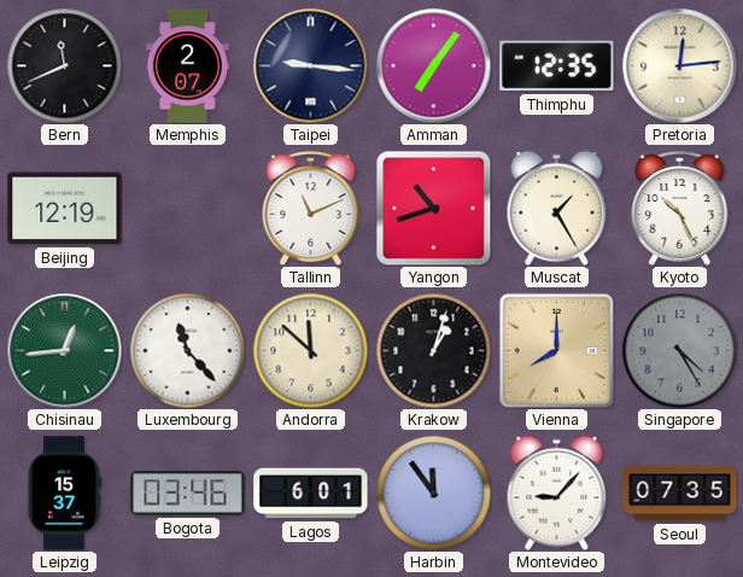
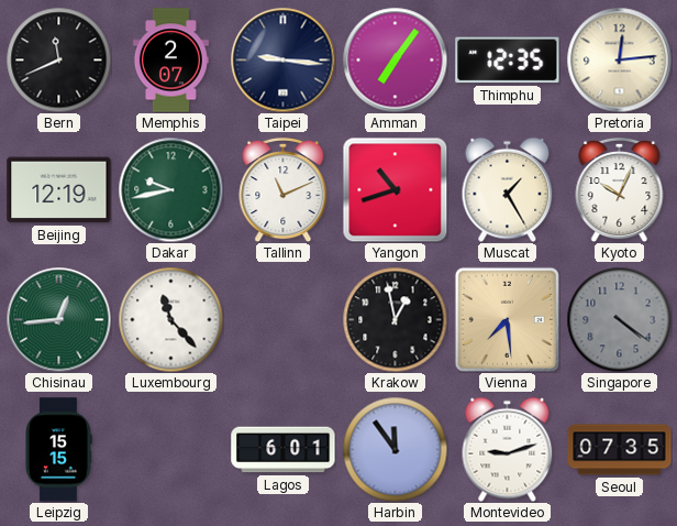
Dakar: none -> 9:43 (170, 189)
Kyoto: 10:26 -> 10:04 (620, 189)
Andorra: 11:52 -> none (310, 350)
Krakow: 1:03 -> 12:58 (395, 319)
Vienna: 8:00 -> 7:29 (507, 319)
Singapore: 4:25 -> 4:21 (619, 319)
Leipzig: 15:37 -> 15:15 (58, 450)
Bogota: 03:46 -> none (188, 494)
Montevideo: 9:07 -> 9:12 (508, 449)
